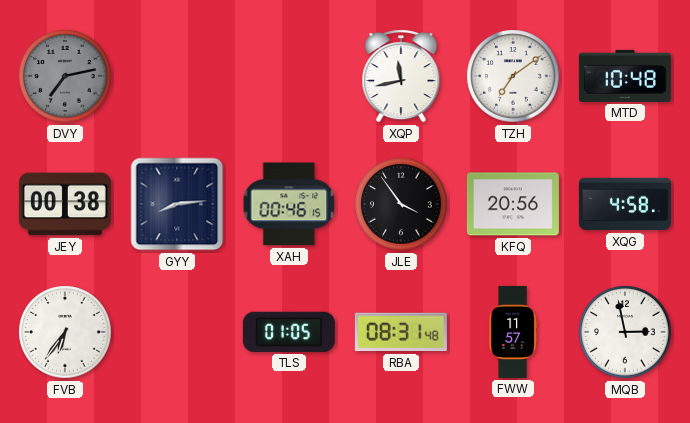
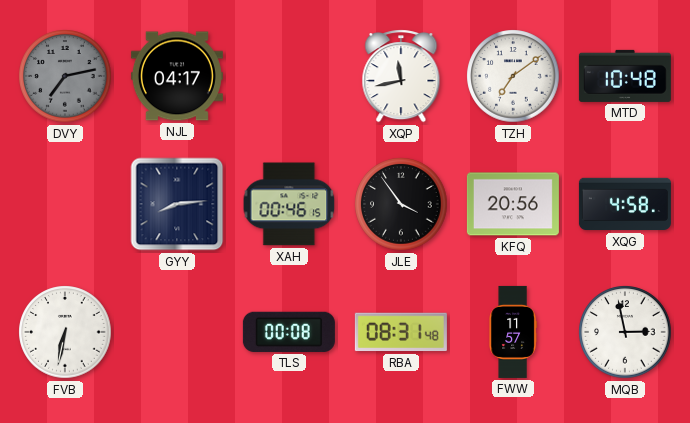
NJL: none -> 04:17 (177, 76)
JEY: 00:38 -> none (65, 204)
FVB: 6:36 -> 6:32 (65, 332)
TLS: 01:05 -> 00:08 (289, 332)
